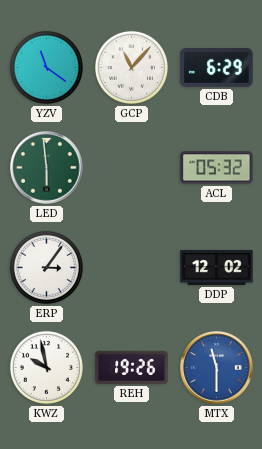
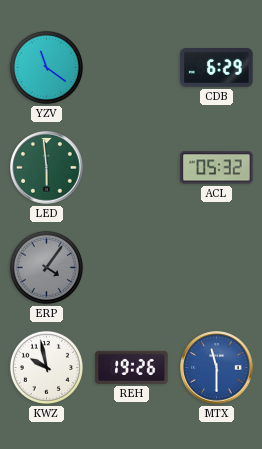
GCP: 11:07 -> none (131, 67)
ERP: 3:06 -> 4:06 (46, 267)
ERP dial: white -> grey (46, 267)
DDP: 12:02 -> none (217, 267)
